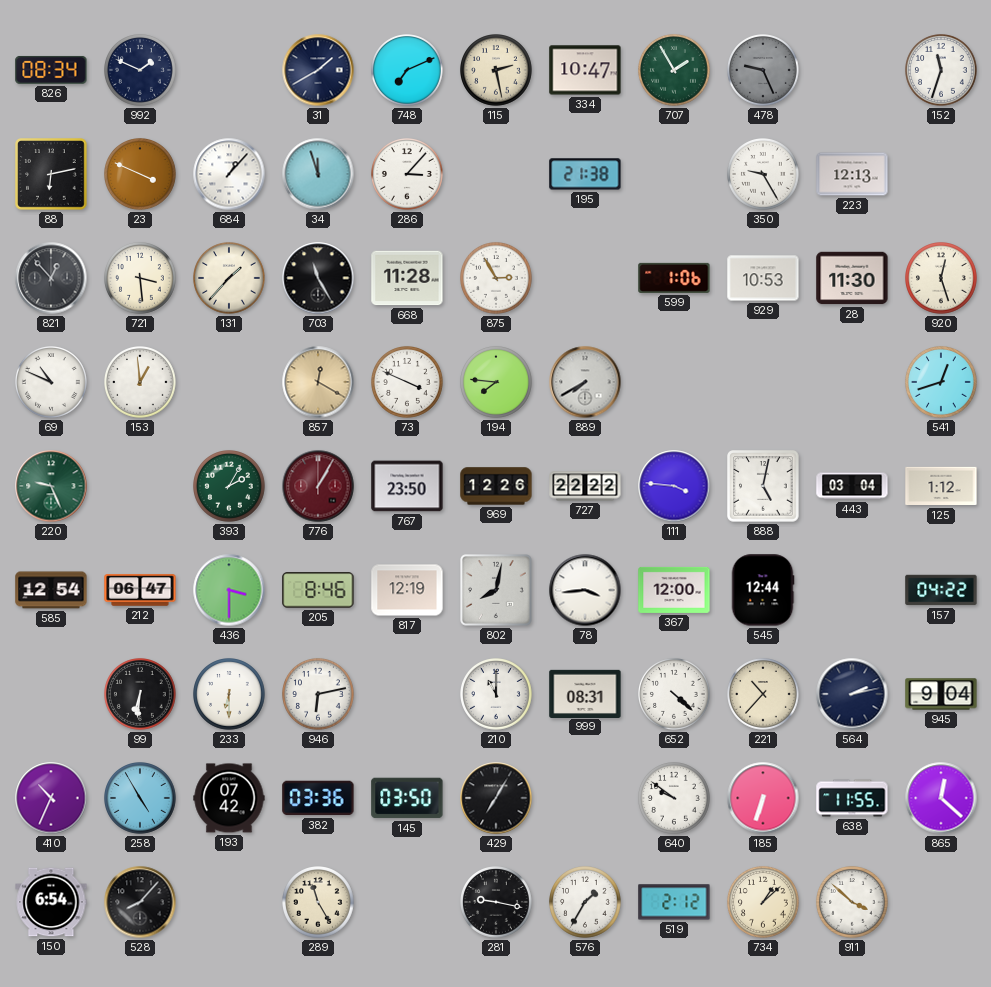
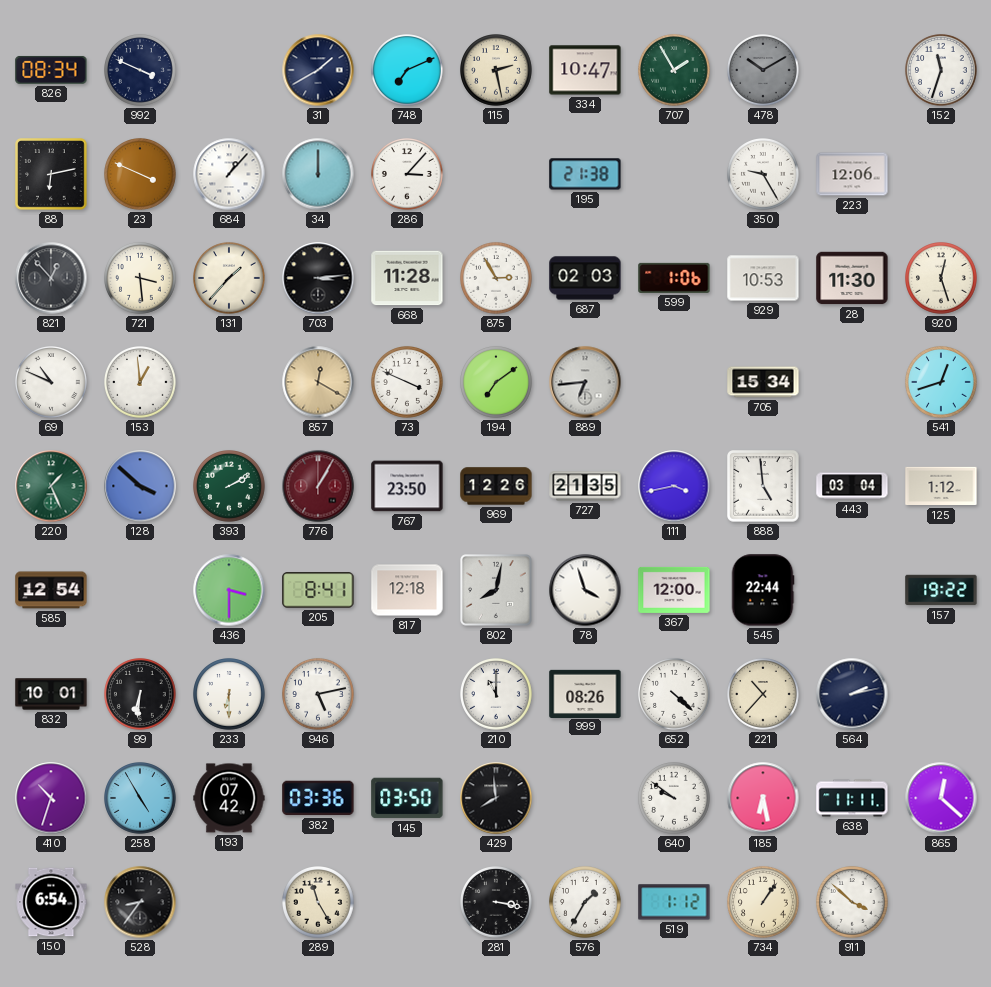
992: 1:49 -> 3:49 (141, 71)
478: 9:26 -> 10:10 (764, 71)
34: 11:57 -> 12:00 (318, 174)
223: 12:13 -> 12:06 (852, 174)
703: 11:25 -> 3:14 (318, 278)
687: none -> 02:03 (585, 278)
194: 7:46 -> 7:09 (497, 383)
889: 7:40 -> 6:44 (585, 382)
705: none -> 15:34 (763, 382)
220: 9:26 -> 1:26 (51, 486)
128: none -> 3:52 (140, 486)
393: 2:05 -> 2:10 (230, 487)
727: 22:22 -> 21:35 (585, 486)
111: 3:46 -> 3:43 (674, 486)
888: 5:02 -> 4:59 (763, 486)
212: 06:47 -> none (140, 590)
205: 8:46 -> 8:41 (318, 590)
817: 12:19 -> 12:18 (407, 590)
78: 3:44 -> 3:57 (585, 590)
545: 12:44 -> 22:44 (763, 590)
157: 04:22 -> 19:22 (941, 590)
832: none -> 10:01 (51, 694)
946: 6:13 -> 5:13 (319, 695)
999: 08:31 -> 08:26 (585, 693)
945: 9:04 -> none (941, 694)
410: 10:34 -> 10:33 (51, 798)
429: 7:05 -> 7:59 (496, 798)
185: 6:33 -> 6:28 (763, 798)
638: 11:55 -> 11:11 (852, 798)
528: 8:07 -> 8:36 (140, 902)
281: 9:17 -> 3:17 (497, 903)
519: 2:12 -> 1:12 (674, 902)
734: 1:08 -> 1:06 (764, 903)
